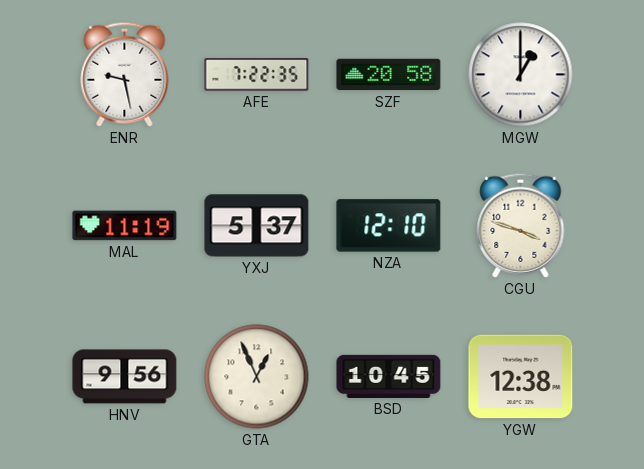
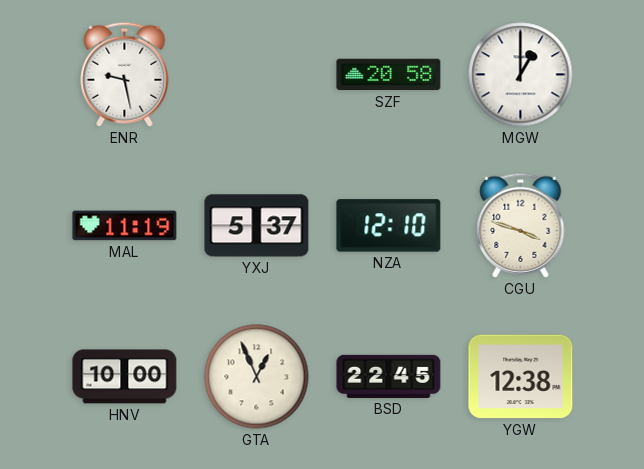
AFE: 7:22 -> none (257, 75)
HNV: 9:56 -> 10:00 (125, 377)
BSD: 10:45 -> 22:45 (389, 376)
